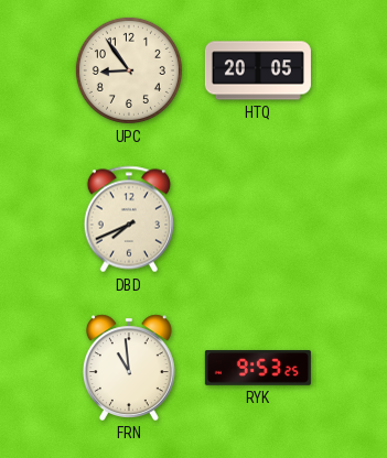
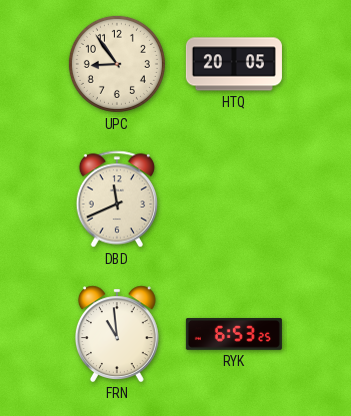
DBD: 7:41 -> 11:41 (116, 199)
RYK: 9:53 -> 6:53 (234, 335)
